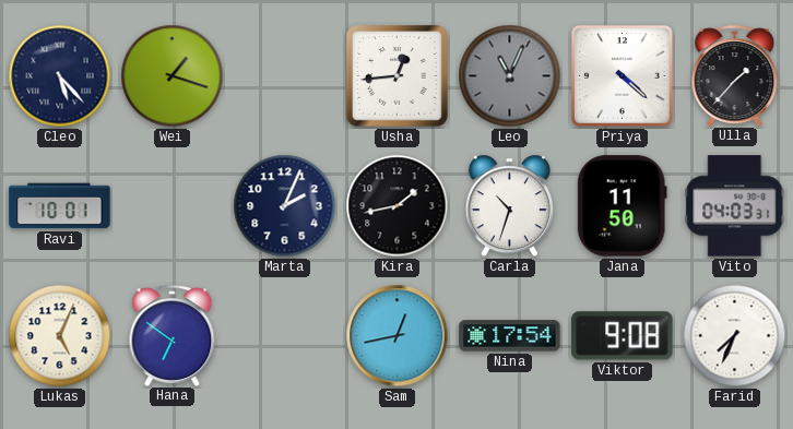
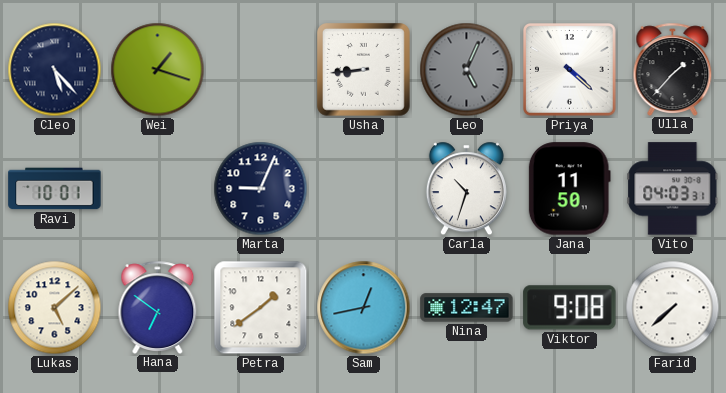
Usha: 12:44 -> 8:44 (364, 70)
Leo: 11:04 -> 5:04 (467, 70)
Marta: 2:04 -> 9:04 (261, 189)
Kira: 1:43 -> none (398, 206)
Lukas: 5:04 -> 5:08 (55, 308)
Petra: none -> 1:39 (261, 308)
Nina: 17:54 -> 12:47 (467, 308)
Farid: 7:34 -> 7:38 (673, 308)
